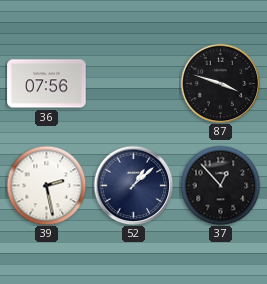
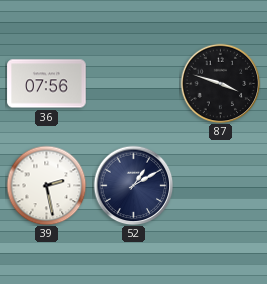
52: 1:08 -> 1:10 (133, 185)
37: 12:53 -> none (220, 185)
